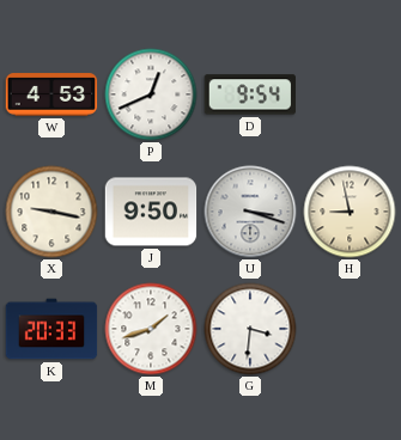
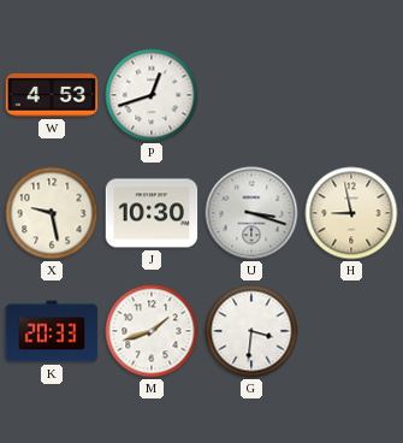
P: 12:41 -> 12:42 (152, 95)
D: 9:54 -> none (250, 94)
X: 9:17 -> 9:28 (52, 213)
J: 9:50 -> 10:30 (152, 213)
